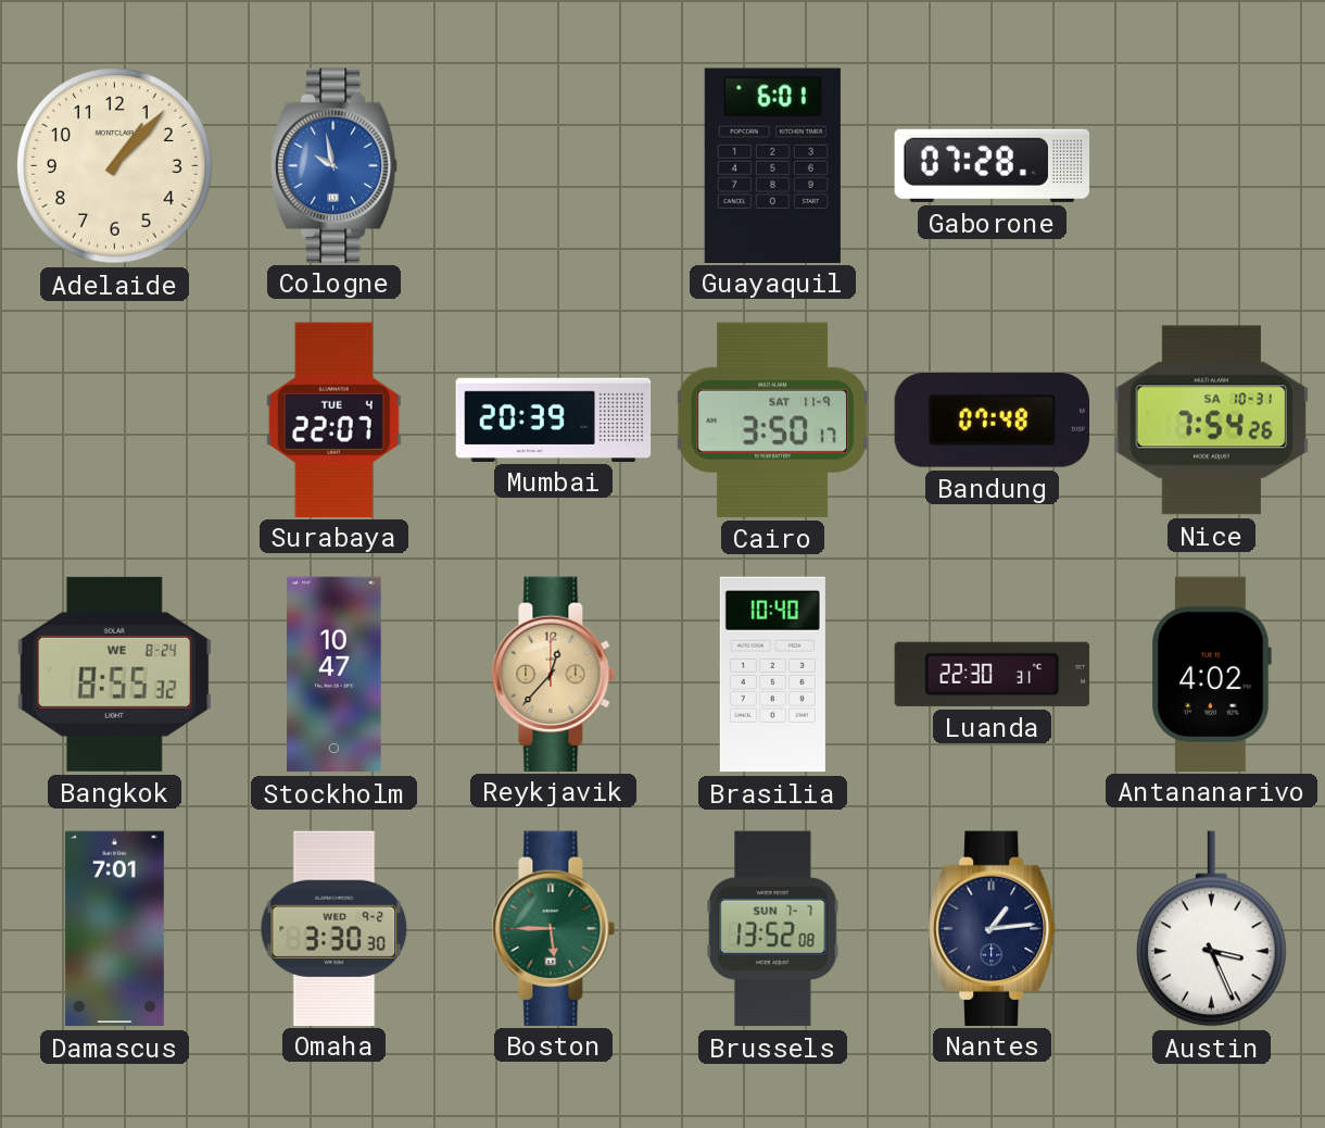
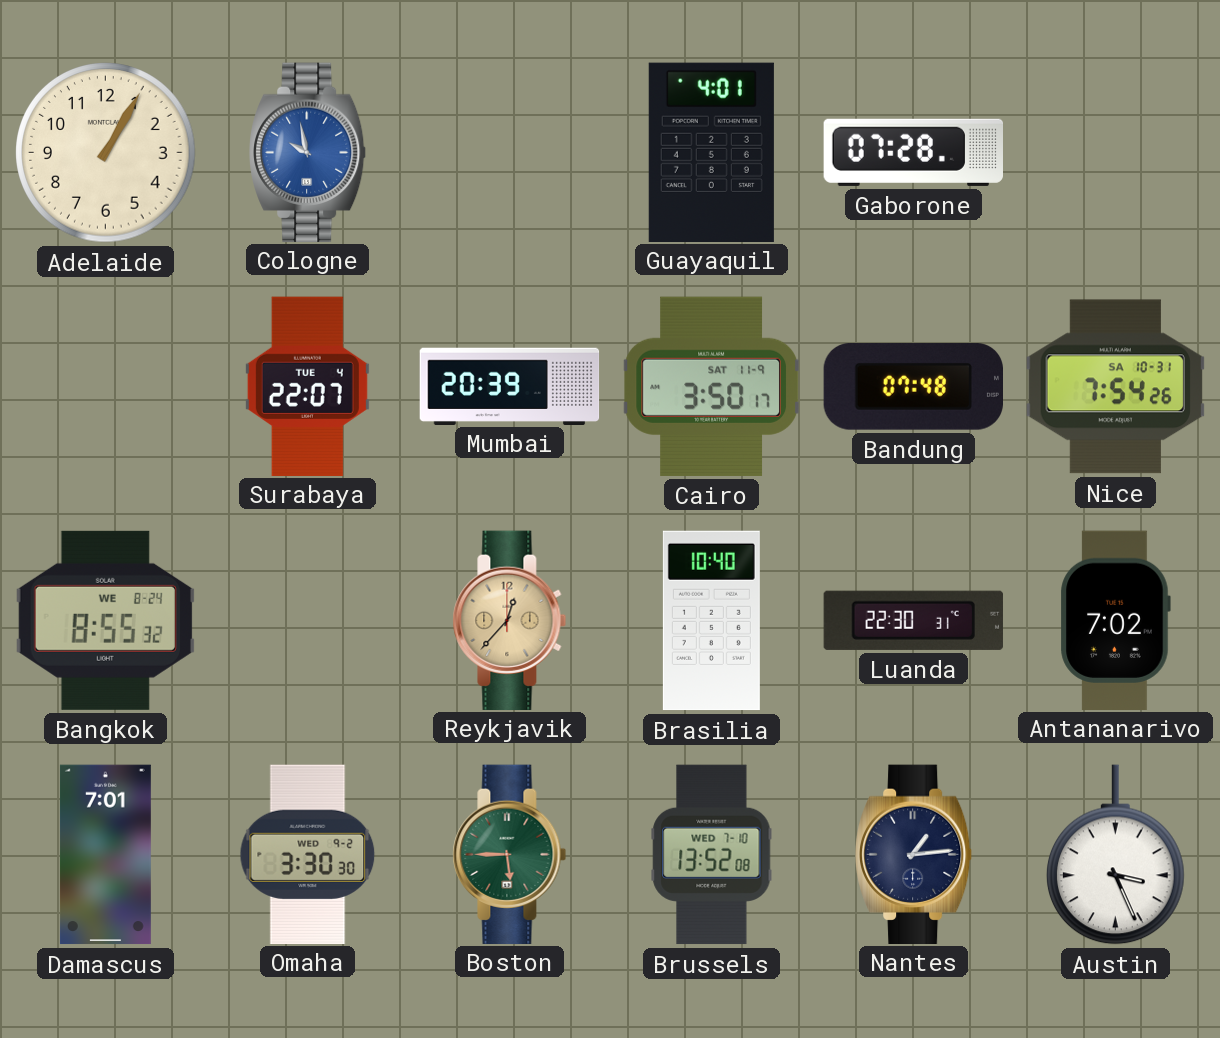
Adelaide: 1:07 -> 1:05 (106, 153)
Guayaquil: 6:01 -> 4:01 (711, 152)
Stockholm: 10:47 -> none (335, 675)
Antananarivo: 4:02 -> 7:02 (1115, 620)
Brussels date: SUN 7-7 -> WED 7-10 (712, 855)
